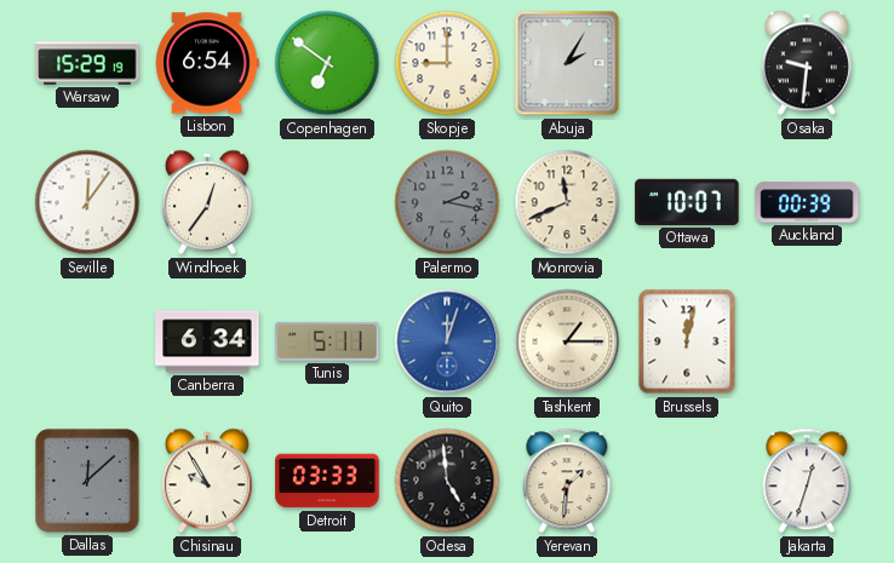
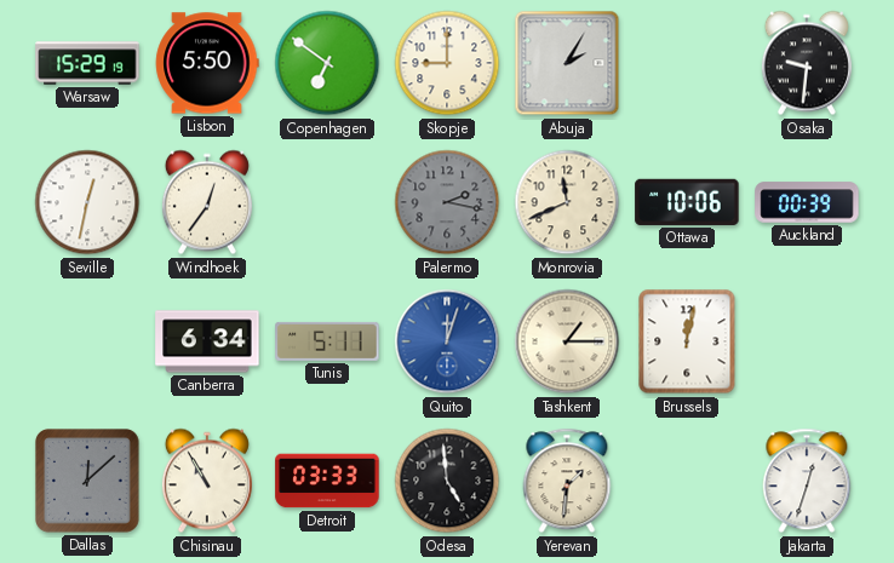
Lisbon: 6:54 -> 5:50 (207, 63)
Seville: 12:06 -> 12:32 (87, 202)
Ottawa: 10:07 -> 10:06 (687, 202)
Chisinau: 9:55 -> 10:55 (207, 481)
